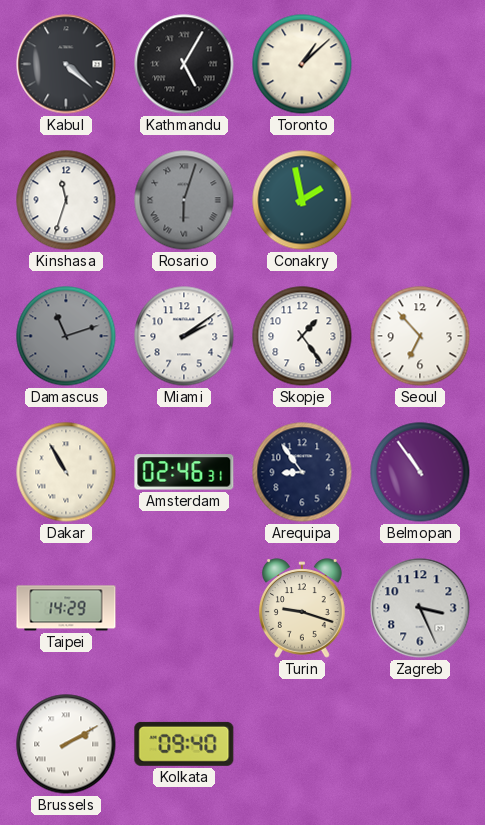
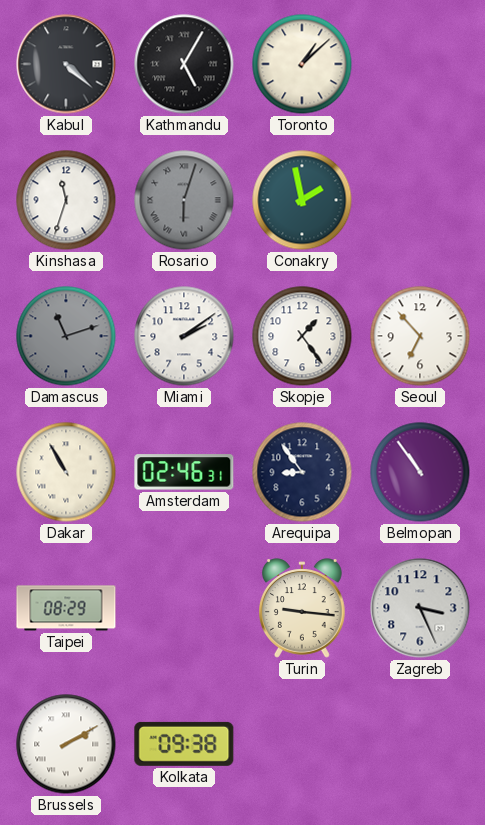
Taipei: 14:29 -> 08:29 (66, 608)
Turin: 9:18 -> 9:16 (303, 608)
Kolkata: 09:40 -> 09:38 (184, 744)
